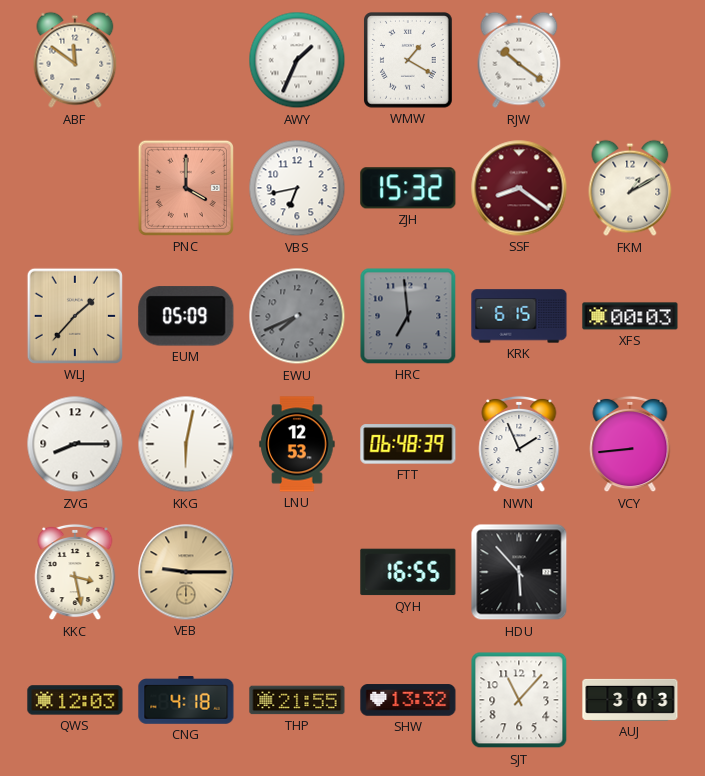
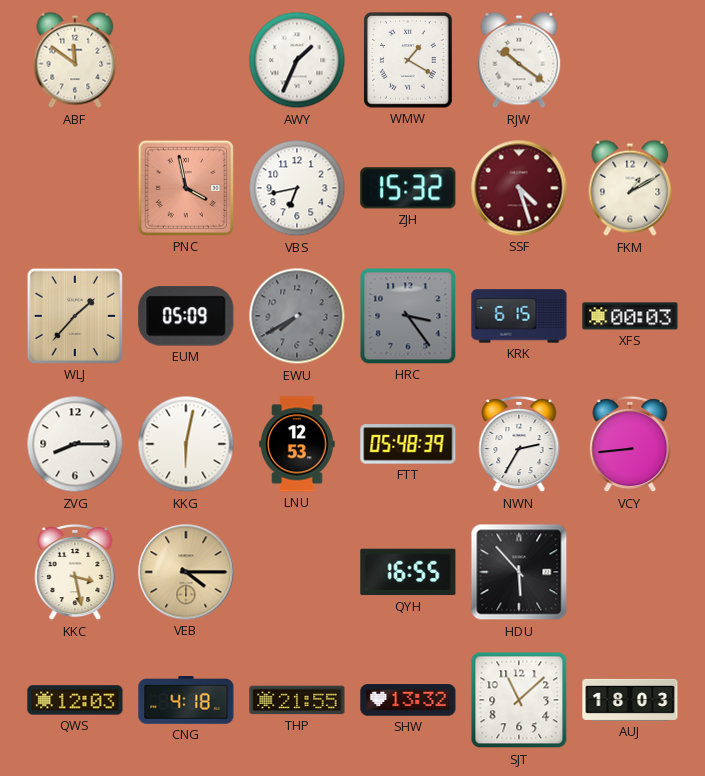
PNC: 4:00 -> 3:58 (186, 188)
SSF: 8:21 -> 4:27 (519, 188)
EWU: 7:41 -> 7:40 (297, 316)
HRC: 6:59 -> 3:24 (408, 316)
FTT: 06:48 -> 05:48 (408, 444)
NWN: 1:56 -> 2:35 (519, 444)
VEB: 9:15 -> 4:15 (186, 572)
SJT: 11:07 -> 11:08 (519, 700)
AUJ: 3:03 -> 18:03 (630, 700)
